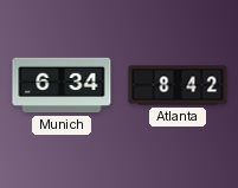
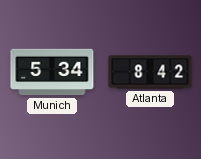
Munich: 6:34 -> 5:34 (52, 72)
